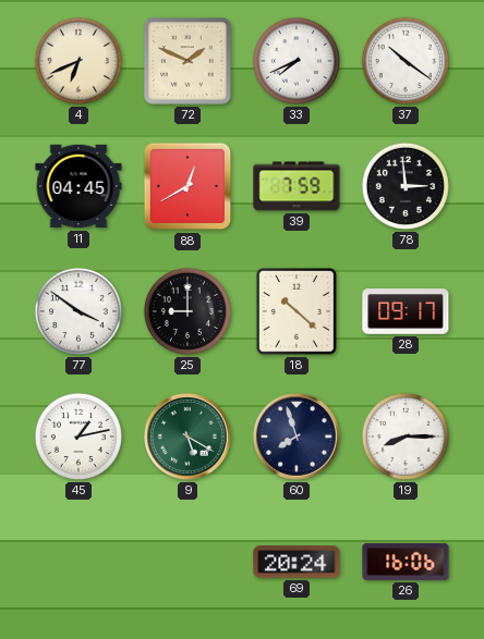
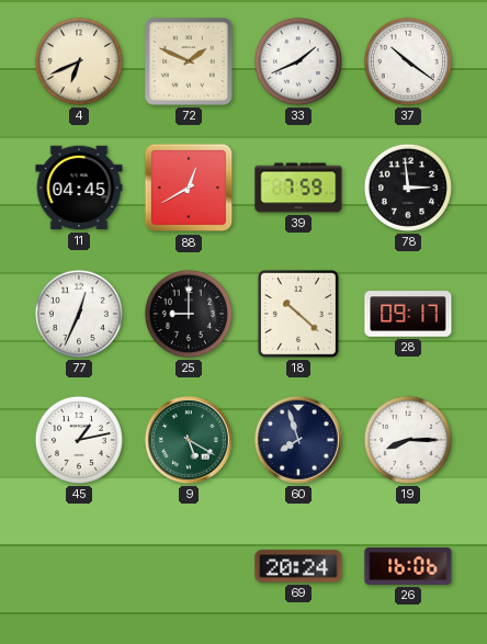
33: 7:41 -> 1:41 (298, 61)
77: 3:51 -> 12:34 (79, 314)
